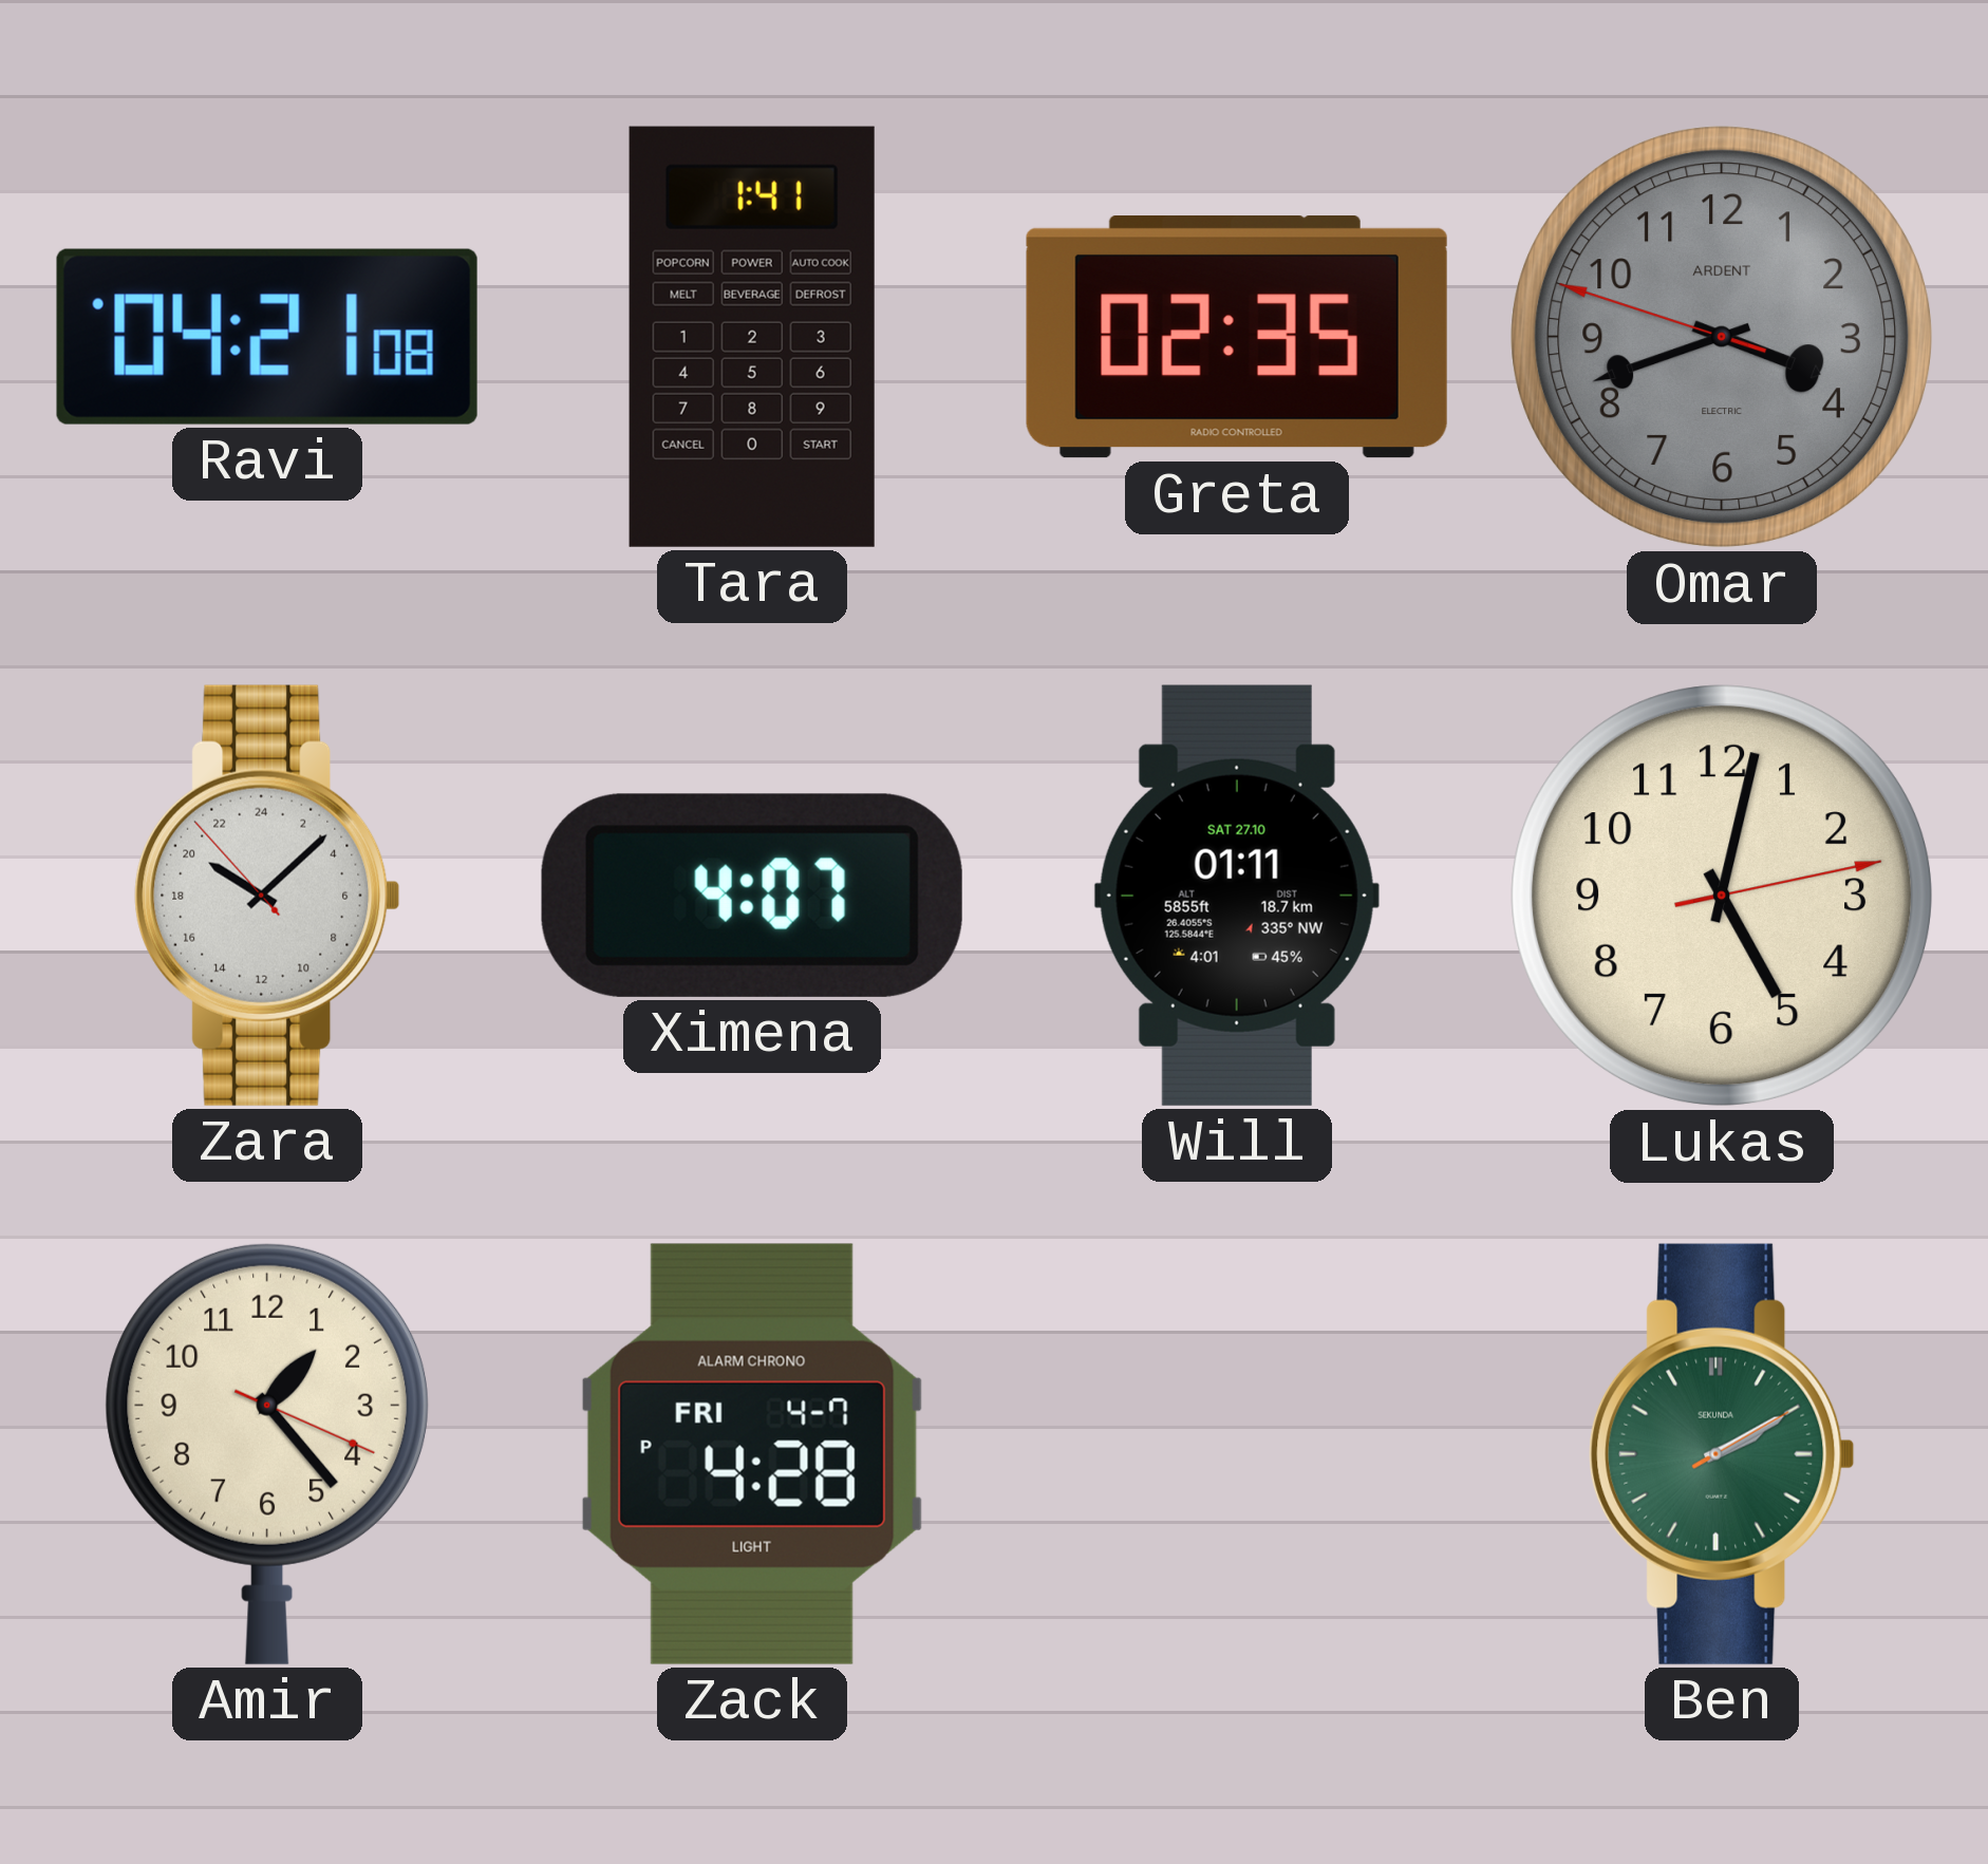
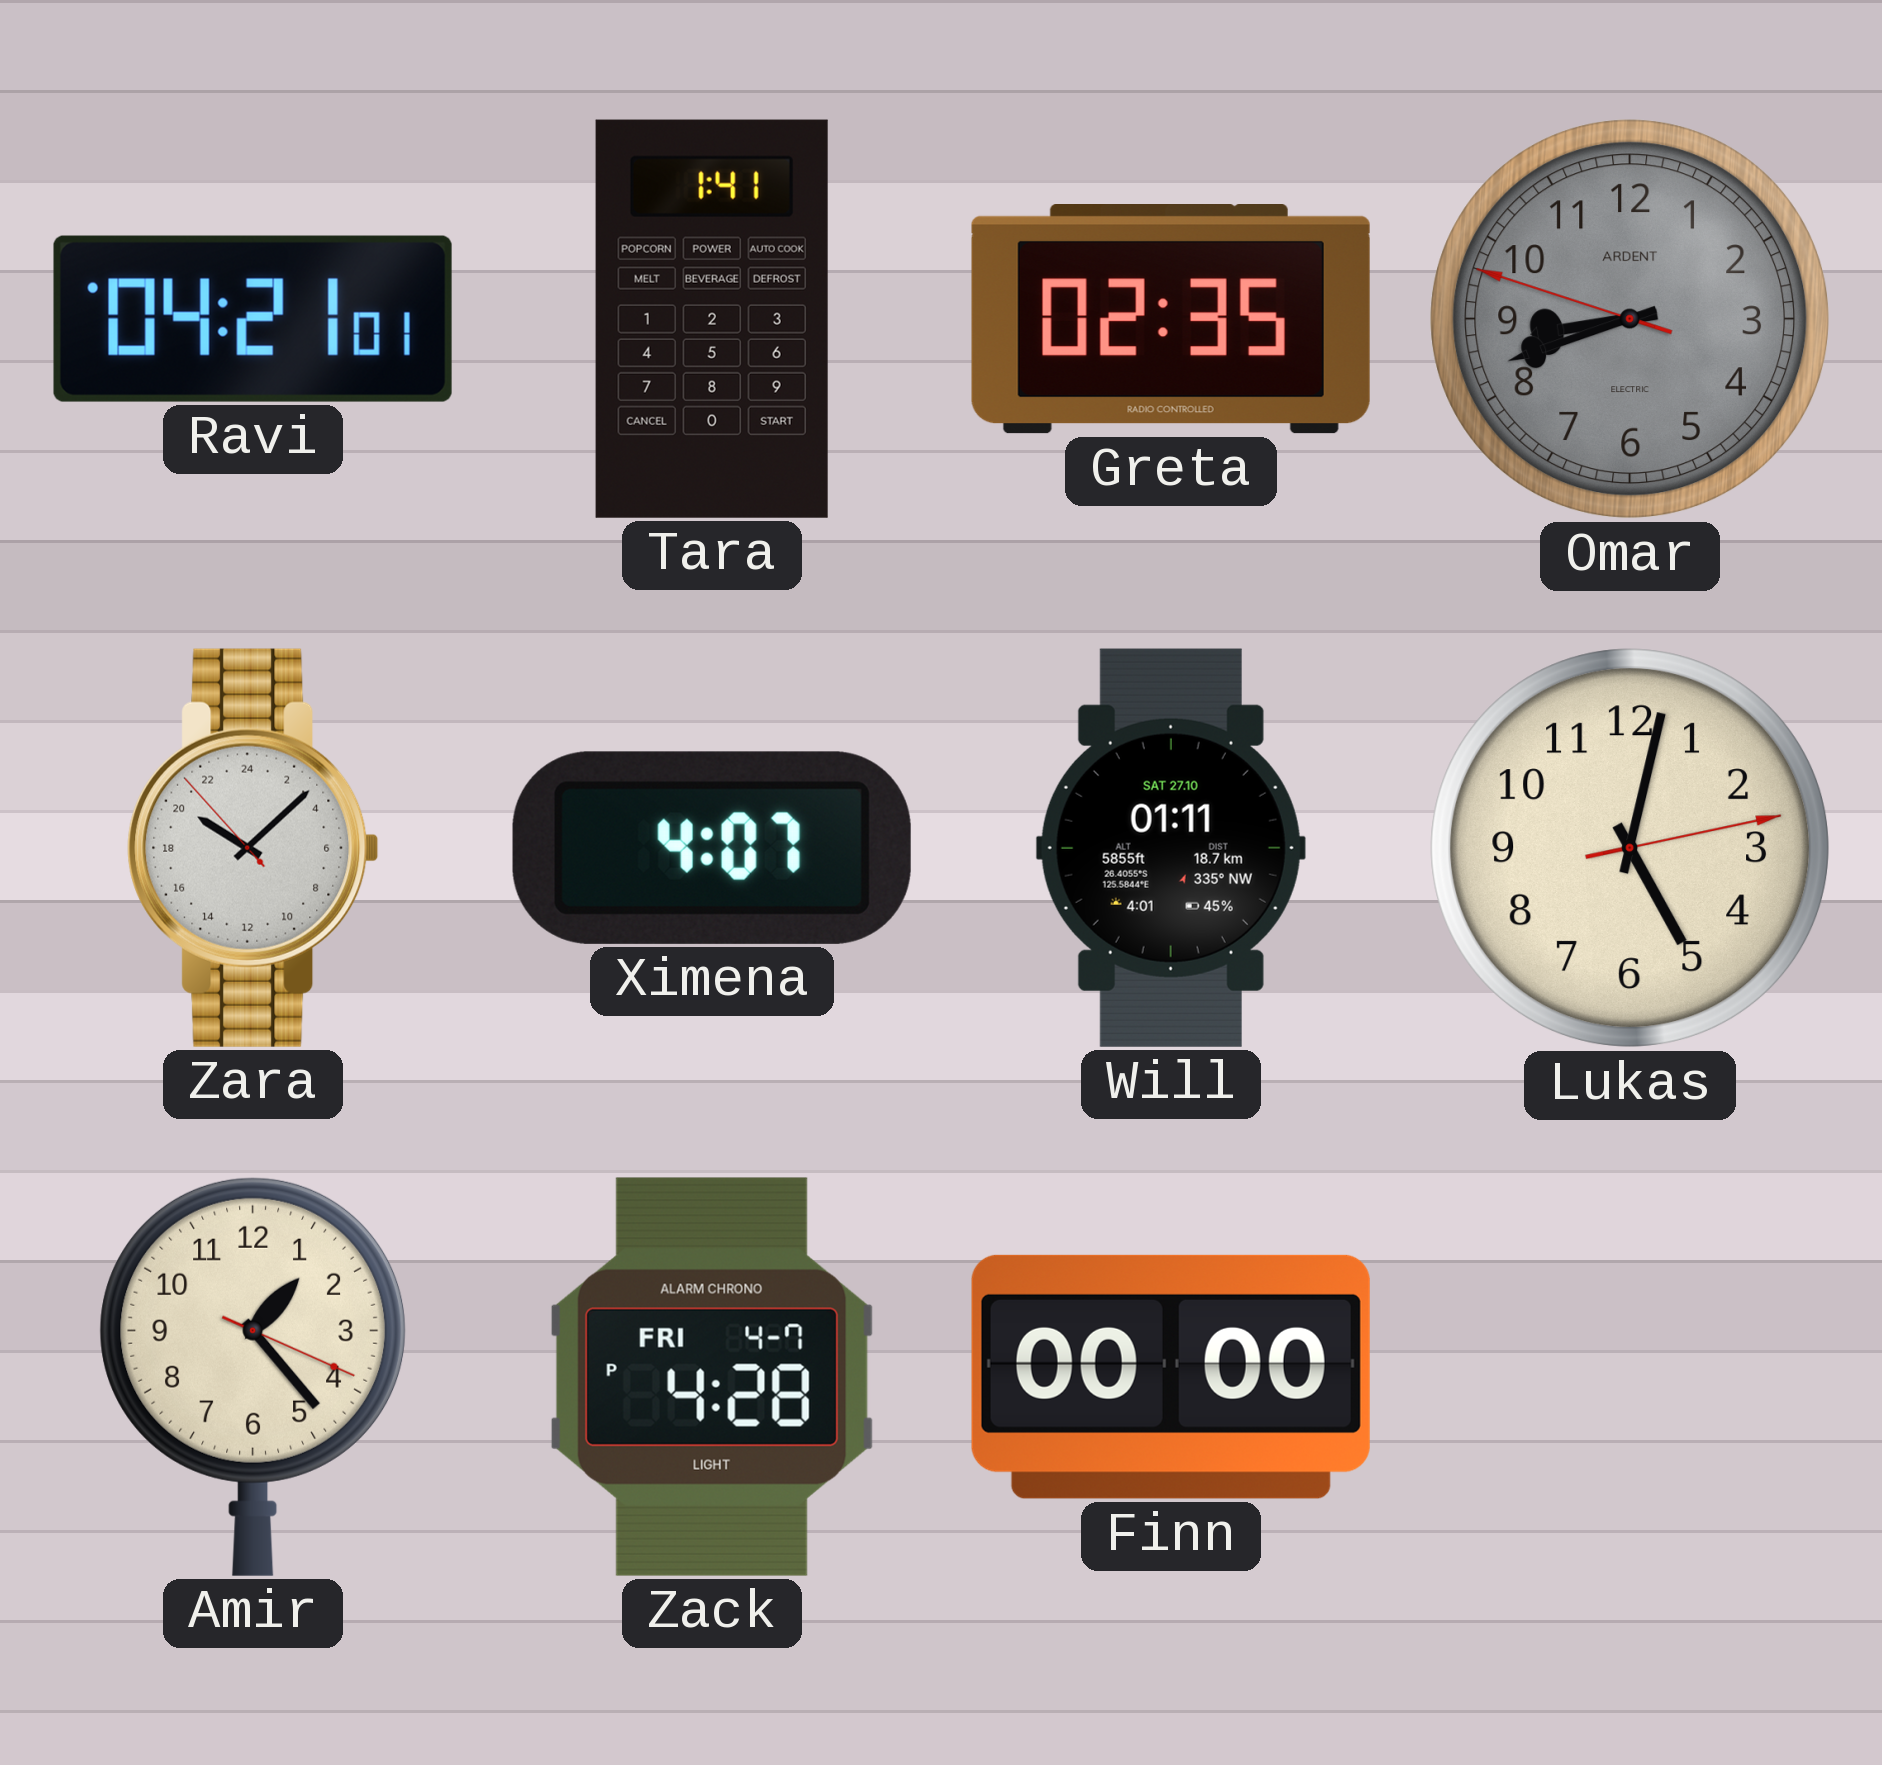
Ravi: 04:21:08 -> 04:21:01 (253, 319)
Omar: 3:41 -> 8:41 (1630, 319)
Finn: none -> 00:00 (1171, 1377)
Ben: 2:10 -> none (1722, 1454)
